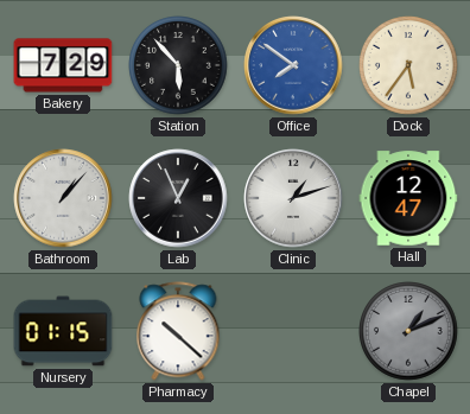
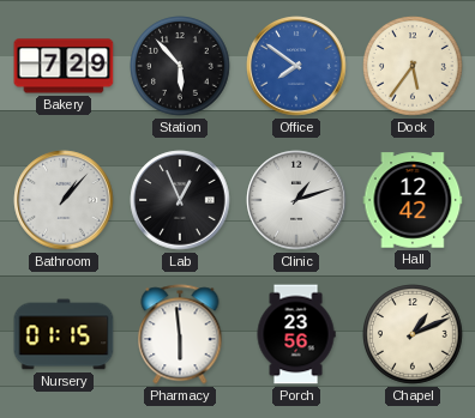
Hall: 12:47 -> 12:42 (413, 200)
Pharmacy: 10:22 -> 5:59 (180, 334)
Porch: none -> 23:56 (296, 334)
Chapel dial: grey -> cream (414, 335)
